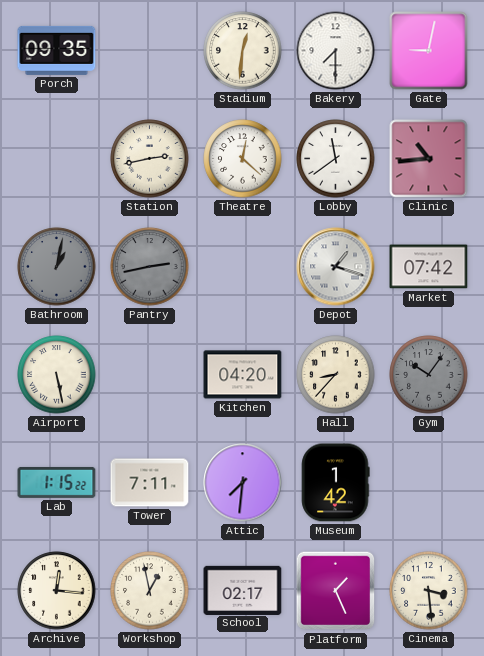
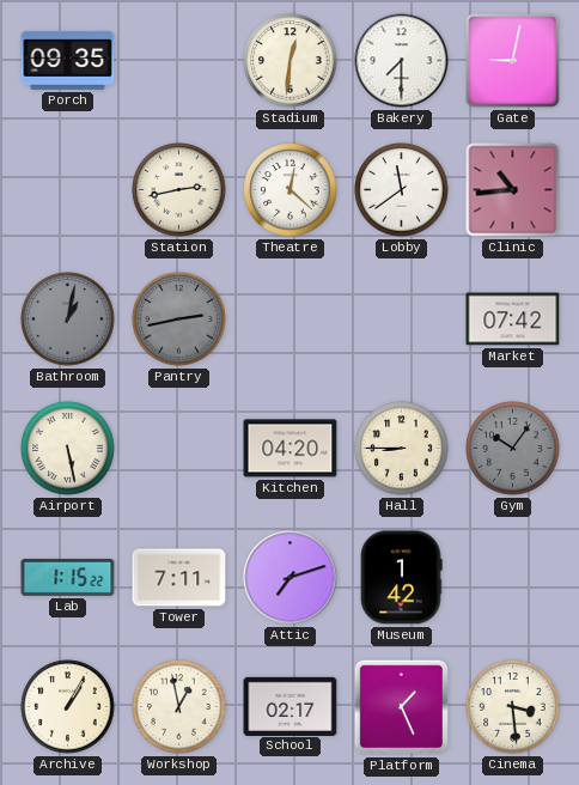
Depot: 1:18 -> none (336, 267)
Hall: 8:37 -> 8:45 (402, 449)
Attic: 7:31 -> 7:12 (291, 578)
Archive: 12:16 -> 1:05 (68, 707)
